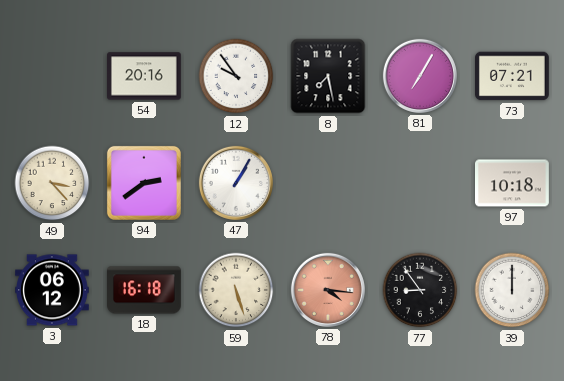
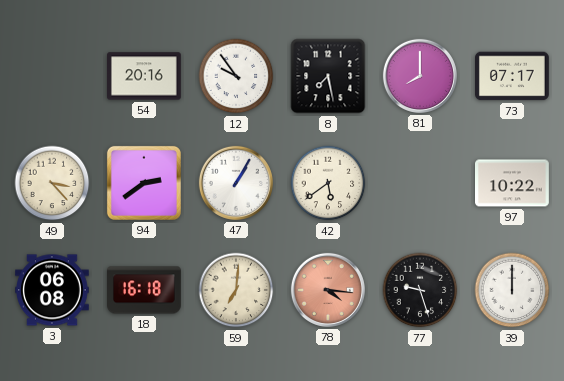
81: 7:05 -> 8:00 (420, 76)
73: 07:21 -> 07:17 (513, 76)
42: none -> 5:39 (328, 183)
97: 10:18 -> 10:22 (513, 183)
3: 06:12 -> 06:08 (53, 290)
59: 5:27 -> 7:01 (236, 290)
77: 8:54 -> 9:27 (420, 290)
